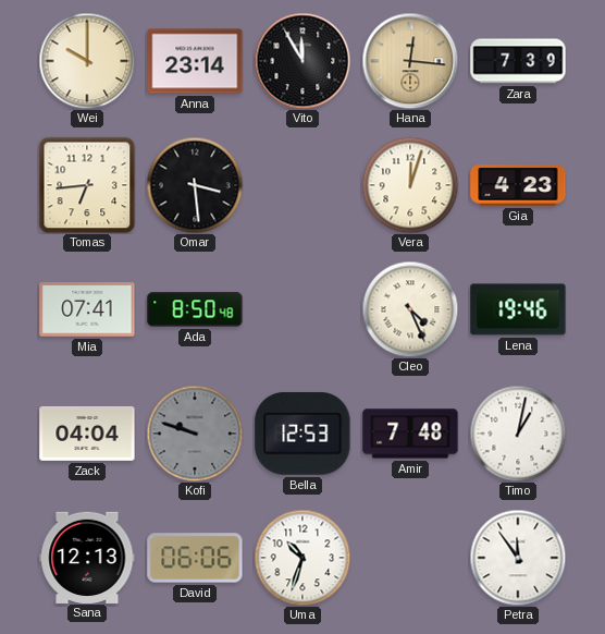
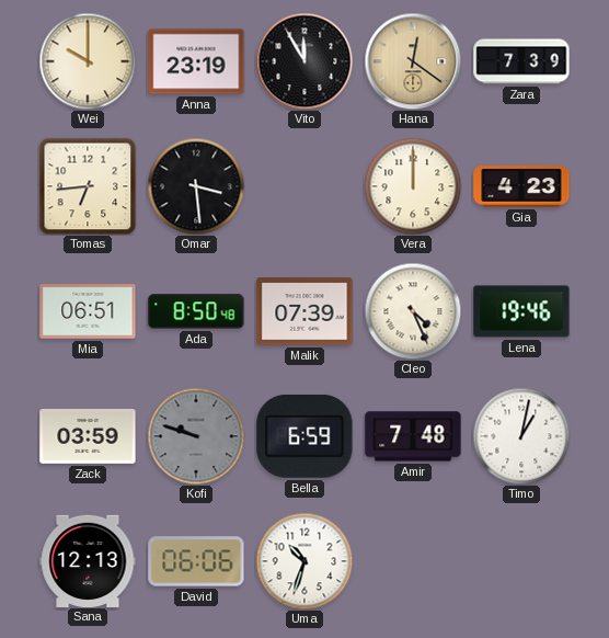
Anna: 23:14 -> 23:19 (196, 61)
Hana: 12:16 -> 12:21 (413, 61)
Vera: 12:03 -> 12:00 (413, 186)
Mia: 07:41 -> 06:51 (88, 311)
Malik: none -> 07:39 (304, 311)
Zack: 04:04 -> 03:59 (88, 436)
Bella: 12:53 -> 6:59 (304, 436)
Petra: 11:54 -> none (518, 558)
